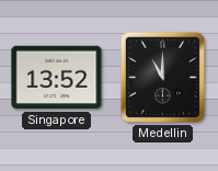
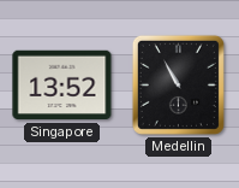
Medellin: 11:00 -> 10:55 (178, 84)
